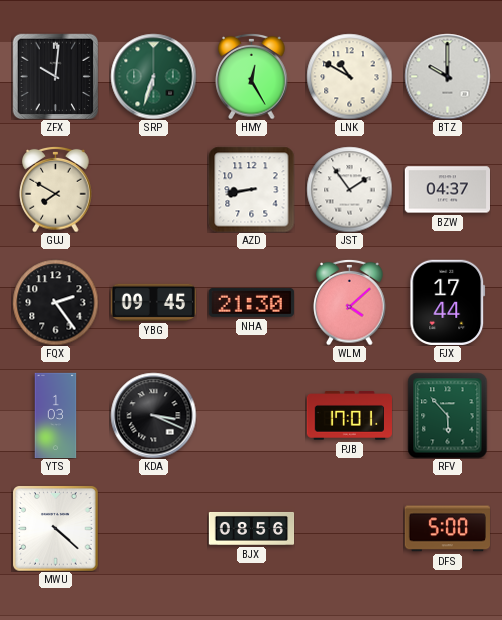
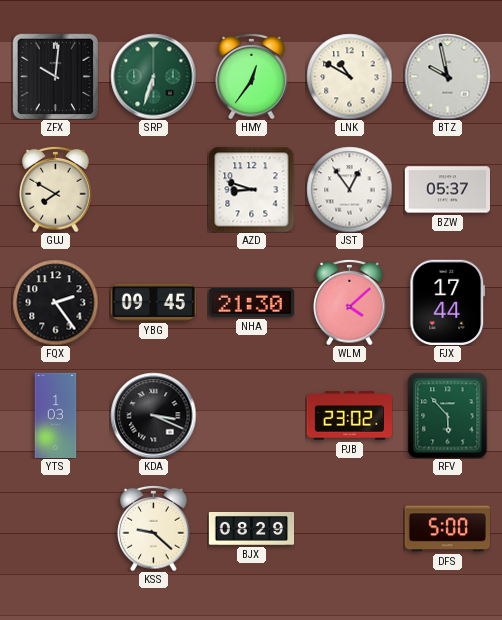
HMY: 12:25 -> 12:36 (252, 76)
BTZ: 10:00 -> 9:58 (447, 76)
AZD: 8:43 -> 8:48 (251, 189)
JST: 1:54 -> 12:54 (349, 189)
BZW: 04:37 -> 05:37 (447, 190)
PJB: 17:01 -> 23:02 (349, 416)
MWU: 4:22 -> none (55, 528)
KSS: none -> 9:22 (154, 528)
BJX: 08:56 -> 08:29 (251, 528)
